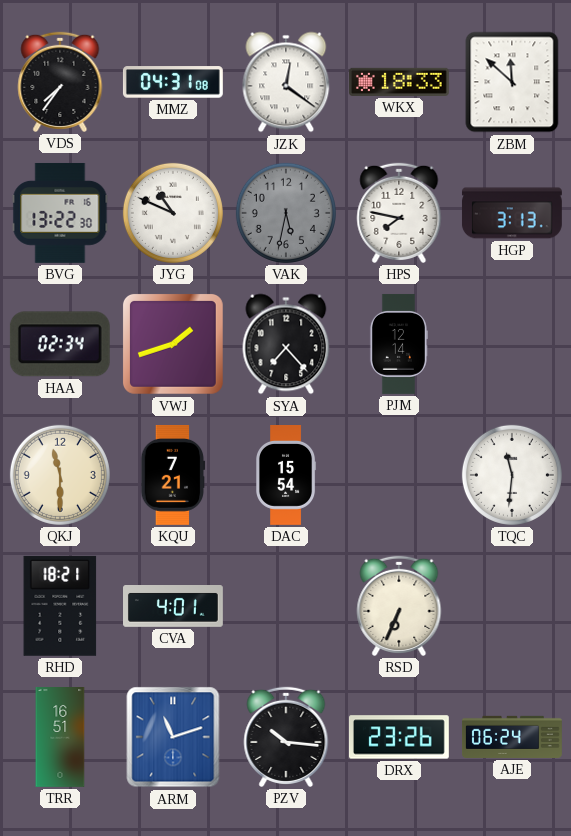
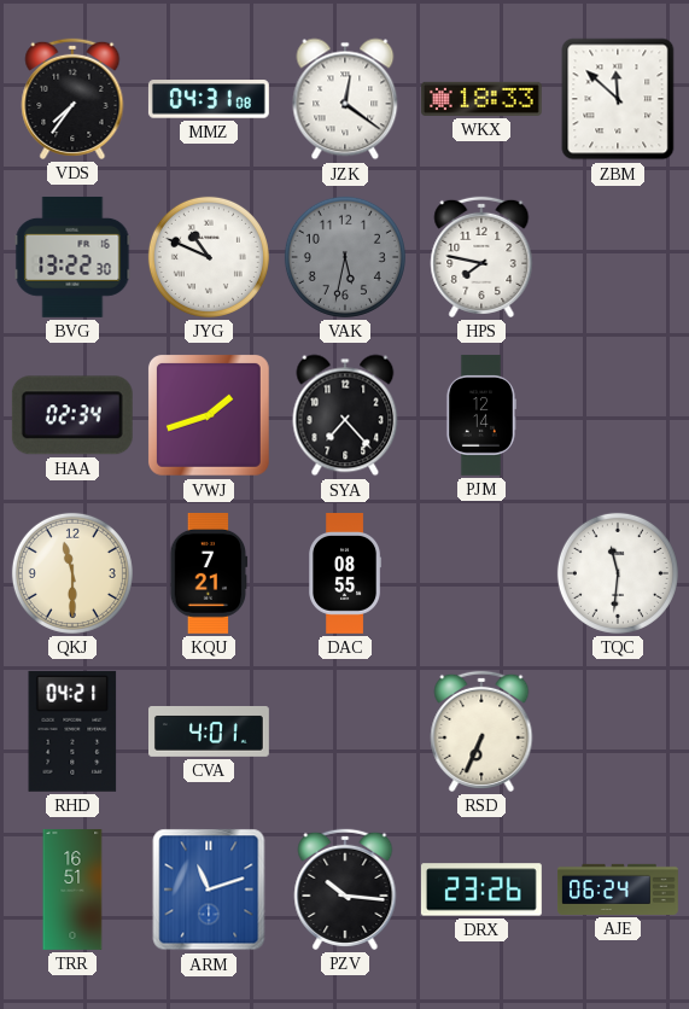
HGP: 3:13 -> none (512, 213)
DAC: 15:54 -> 08:55 (346, 575)
RHD: 18:21 -> 04:21 (72, 731)
